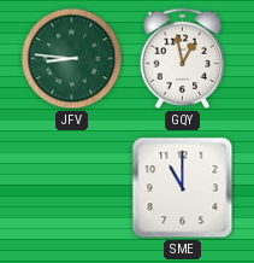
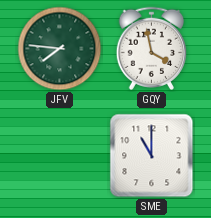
JFV: 8:46 -> 7:46 (60, 49)
GQY: 12:58 -> 3:58 (151, 48)
